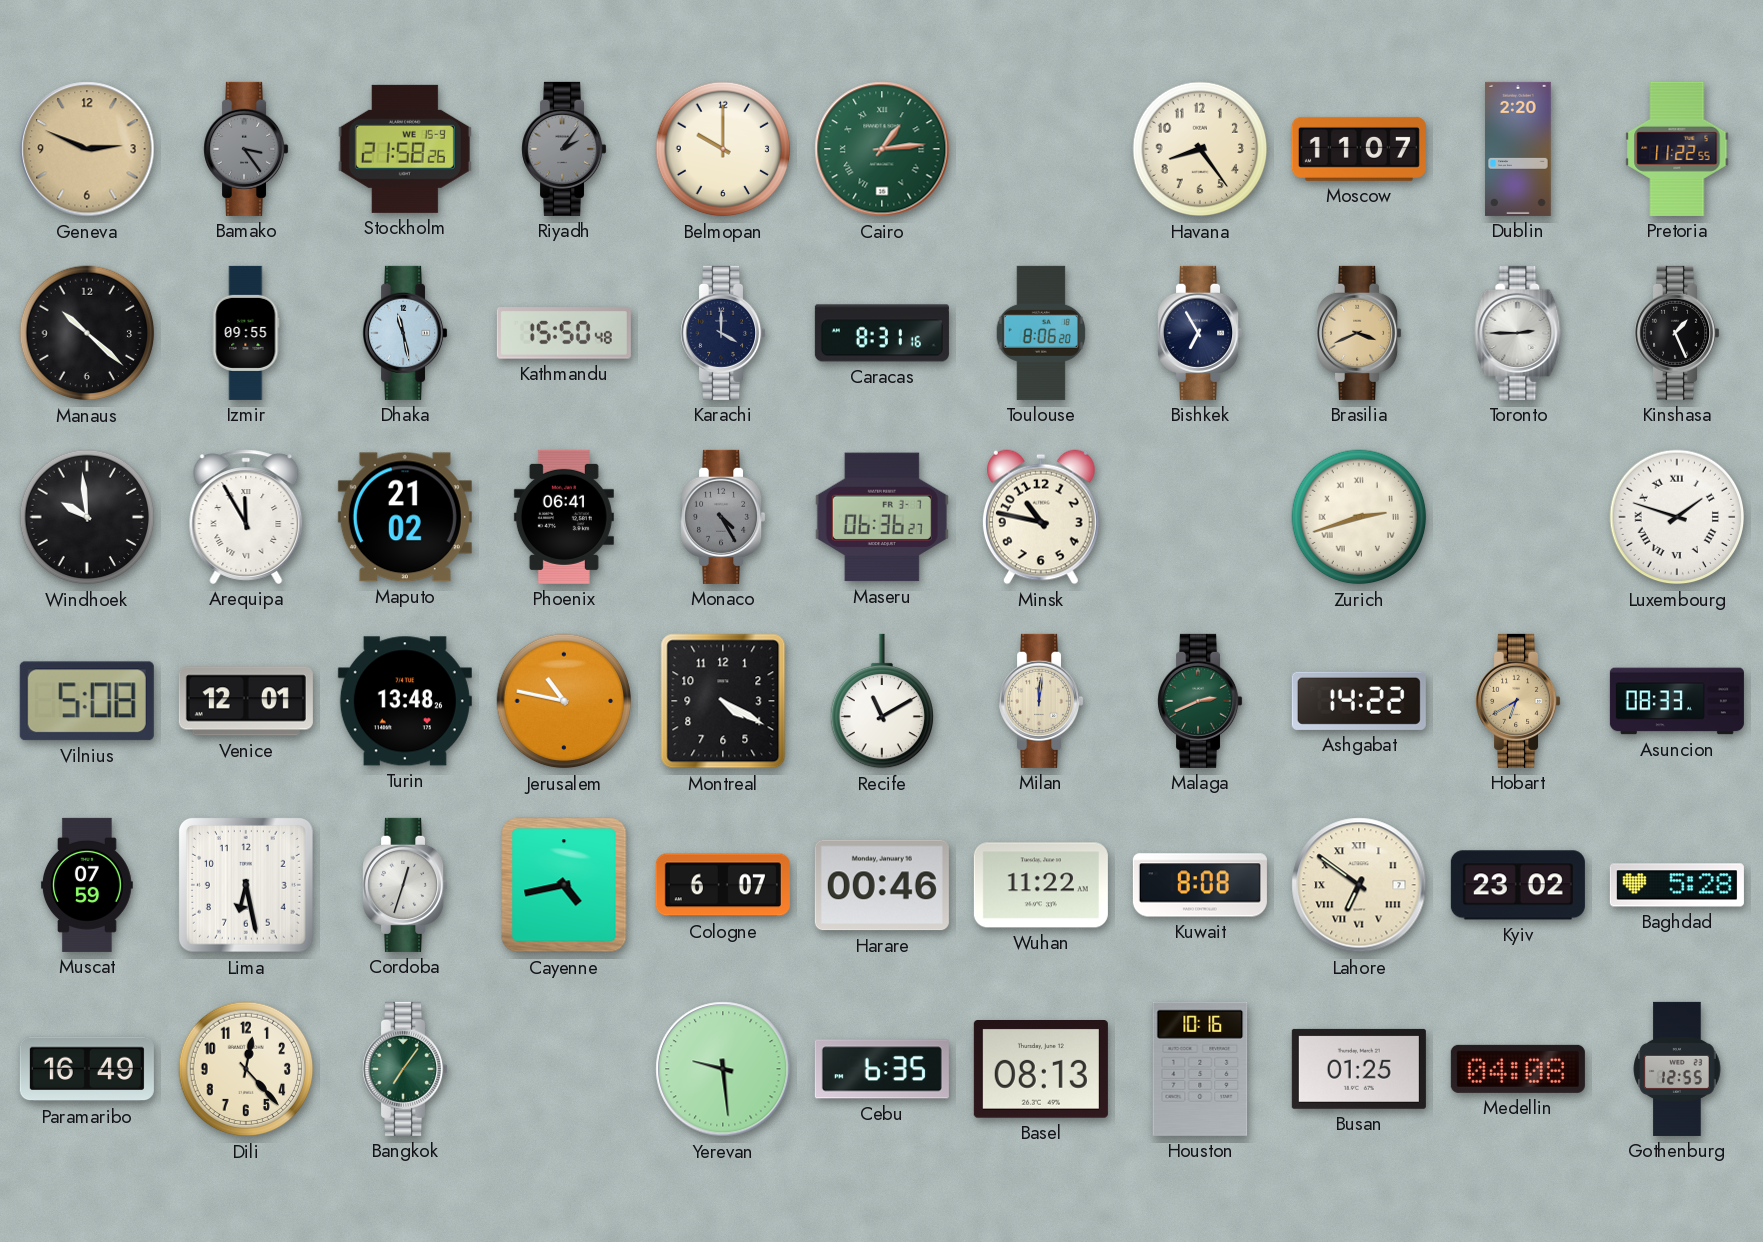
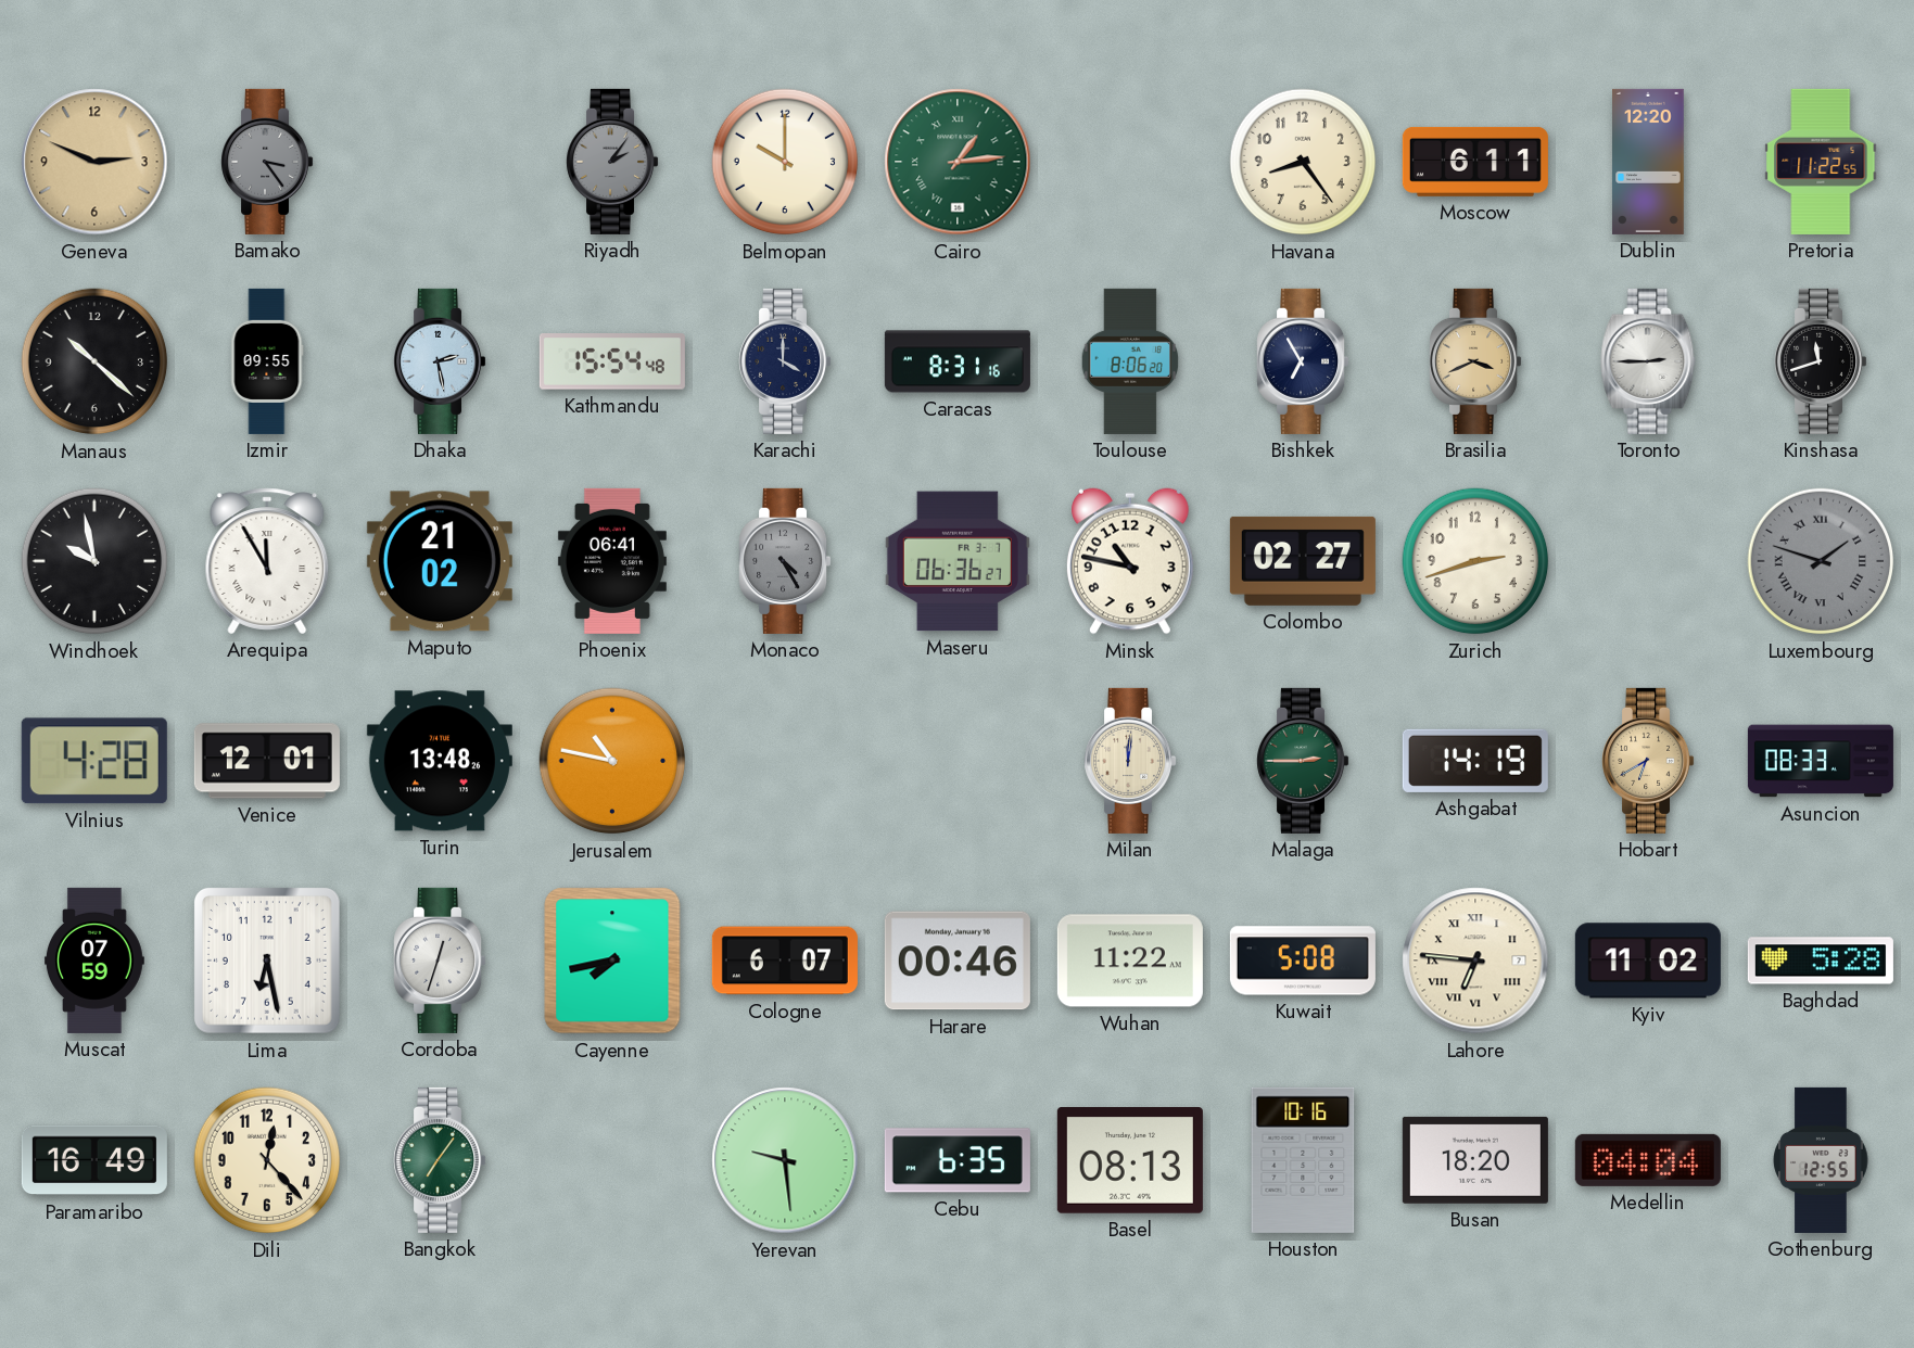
Stockholm: 21:58 -> none (405, 149)
Moscow: 11:07 -> 6:11 (1475, 162)
Dublin: 2:20 -> 12:20 (1648, 162)
Dhaka: 11:28 -> 2:28 (440, 361)
Kathmandu: 15:50 -> 15:54 (612, 361)
Kinshasa: 1:26 -> 11:42 (1821, 361)
Windhoek: 9:59 -> 9:58 (94, 561)
Colombo: none -> 02:27 (1303, 561)
Zurich numerals: Roman -> Arabic (1475, 561)
Luxembourg dial: white -> grey (1821, 561)
Vilnius: 5:08 -> 4:28 (94, 761)
Montreal: 4:20 -> none (723, 701)
Recife: 11:10 -> none (881, 701)
Malaga: 2:41 -> 2:45 (1303, 761)
Ashgabat: 14:22 -> 14:19 (1475, 761)
Cayenne: 4:43 -> 7:43 (612, 961)
Kuwait: 8:08 -> 5:08 (1303, 961)
Lahore: 6:51 -> 6:46 (1475, 961)
Kyiv: 23:02 -> 11:02 (1648, 961)
Busan: 01:25 -> 18:20 (1475, 1160)
Medellin: 04:08 -> 04:04 (1648, 1160)
